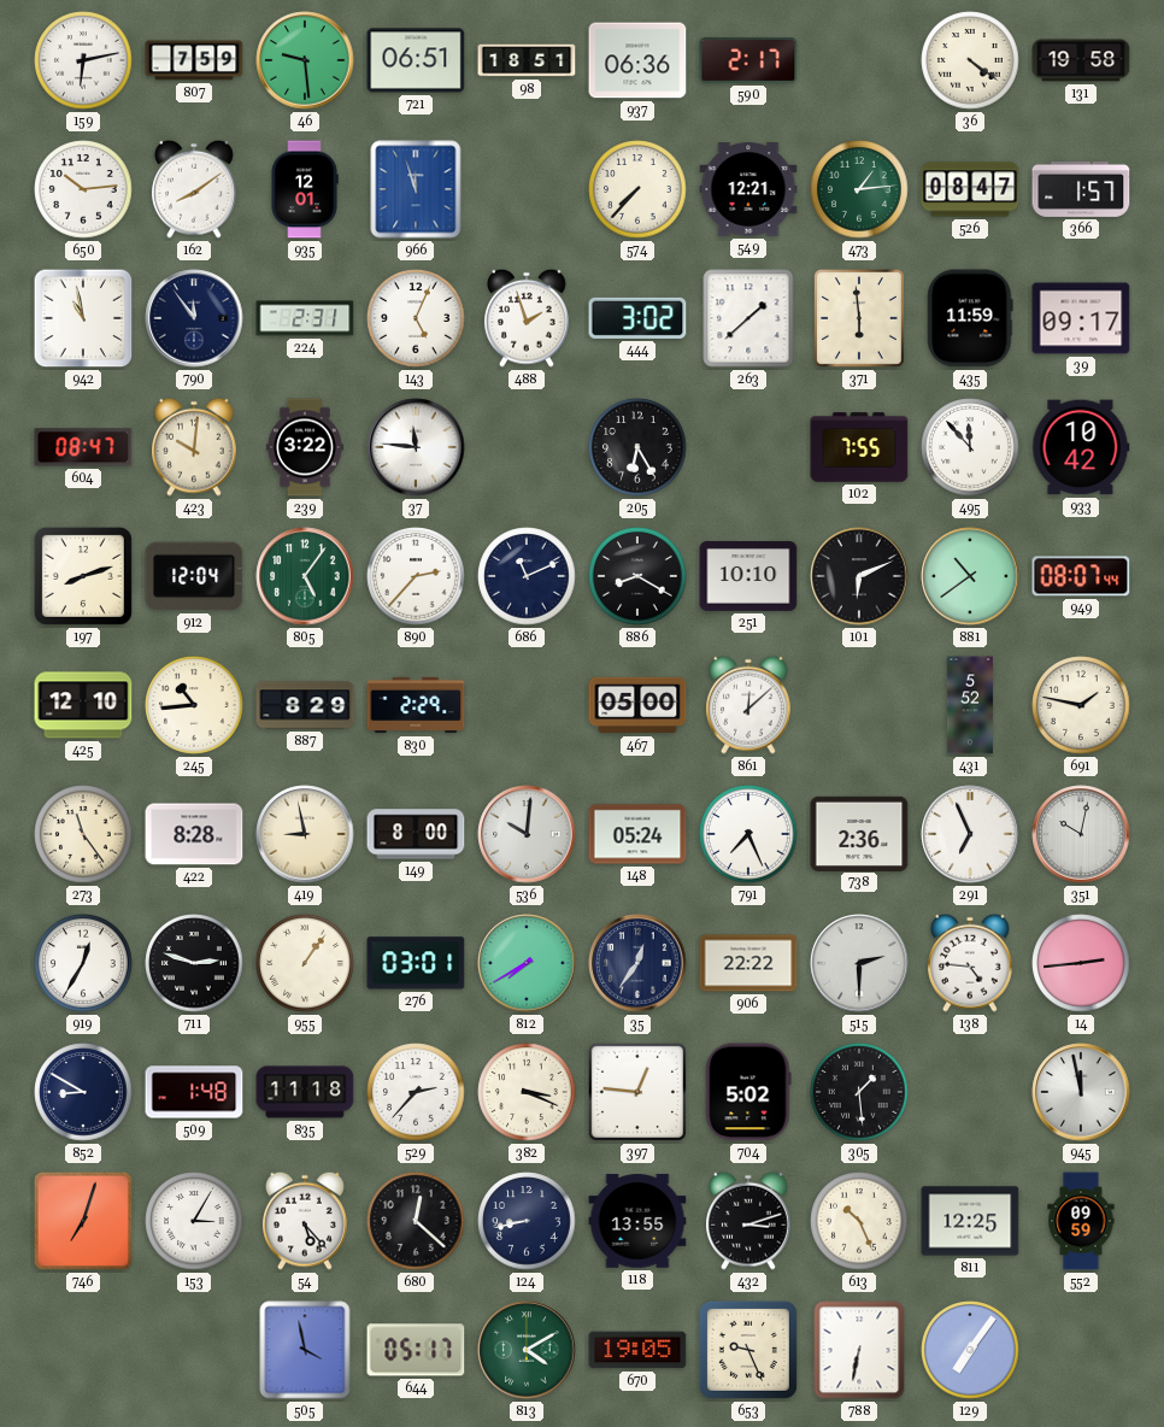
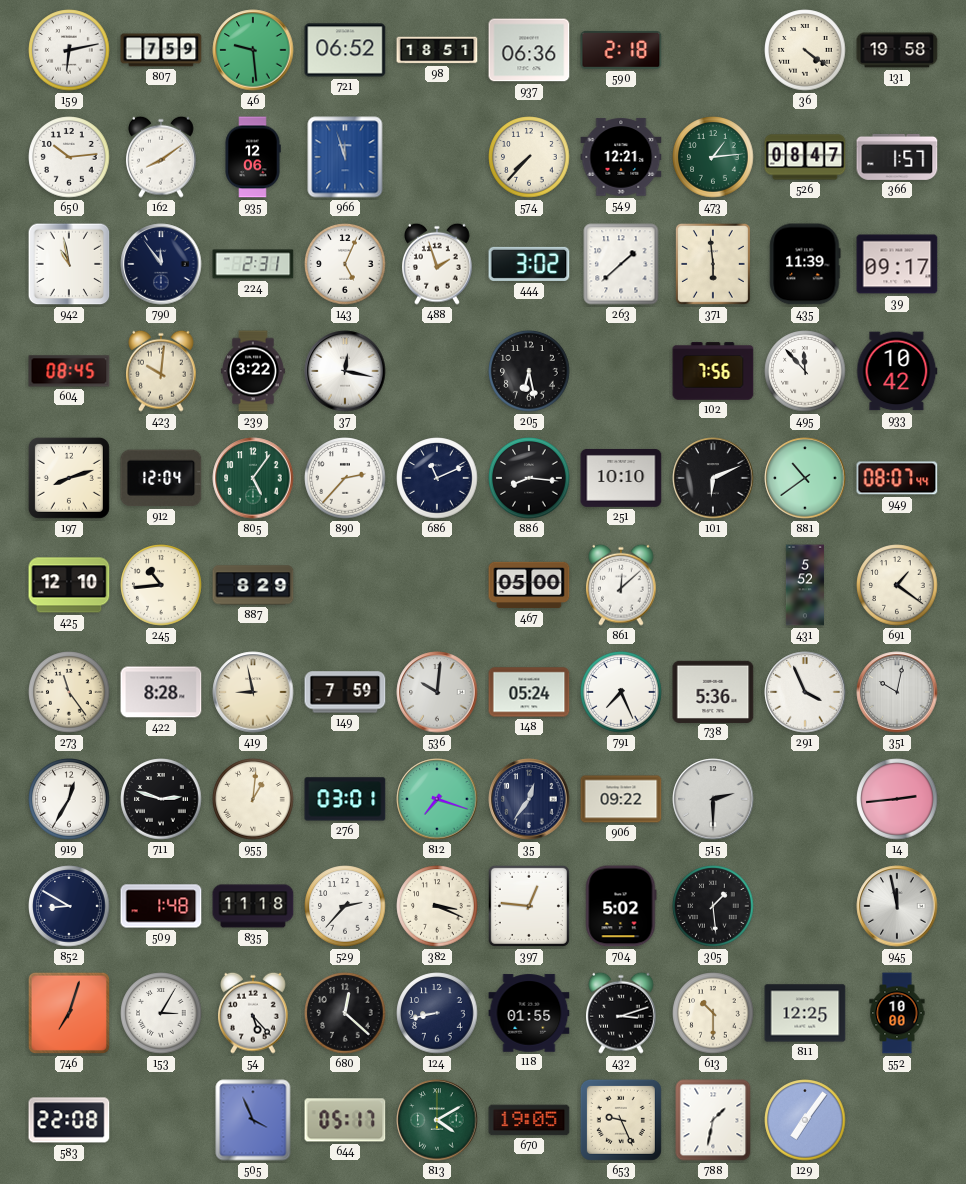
721: 06:51 -> 06:52 (345, 50)
590: 2:17 -> 2:18 (621, 50)
935: 12:01 -> 12:06 (253, 157)
435: 11:59 -> 11:39 (805, 264)
604: 08:47 -> 08:45 (69, 371)
37: 11:46 -> 12:17 (345, 371)
205: 6:25 -> 6:28 (529, 371)
102: 7:55 -> 7:56 (713, 371)
886: 8:20 -> 8:16 (529, 478)
830: 2:29 -> none (416, 705)
691: 1:47 -> 1:21 (897, 585)
149: 8:00 -> 7:59 (345, 692)
738: 2:36 -> 5:36 (713, 691)
291: 6:56 -> 3:56 (805, 692)
955: 1:06 -> 1:01 (253, 799)
812: 7:40 -> 7:18 (437, 799)
906: 22:22 -> 09:22 (621, 799)
138: 4:46 -> none (971, 963)
118: 13:55 -> 01:55 (529, 1013)
613: 10:26 -> 10:30 (713, 1013)
552: 09:59 -> 10:00 (897, 1013)
583: none -> 22:08 (69, 1120)
505: 3:58 -> 3:56 (253, 1120)
788: 6:32 -> 1:32 (713, 1120)
